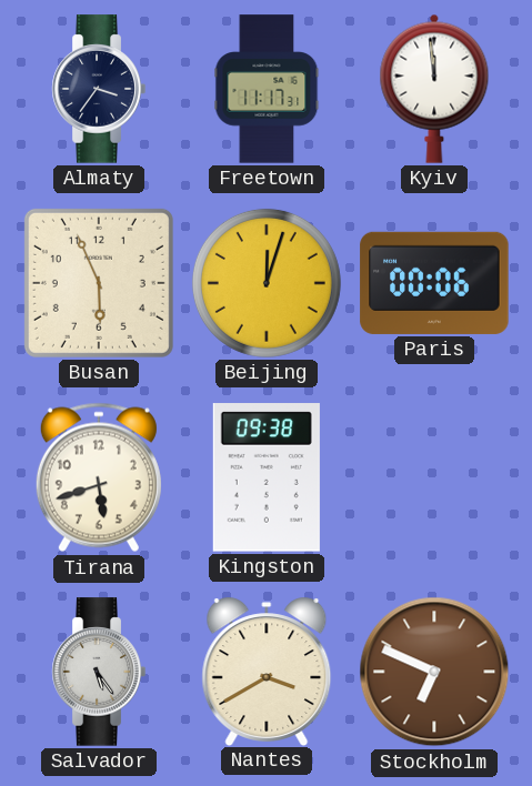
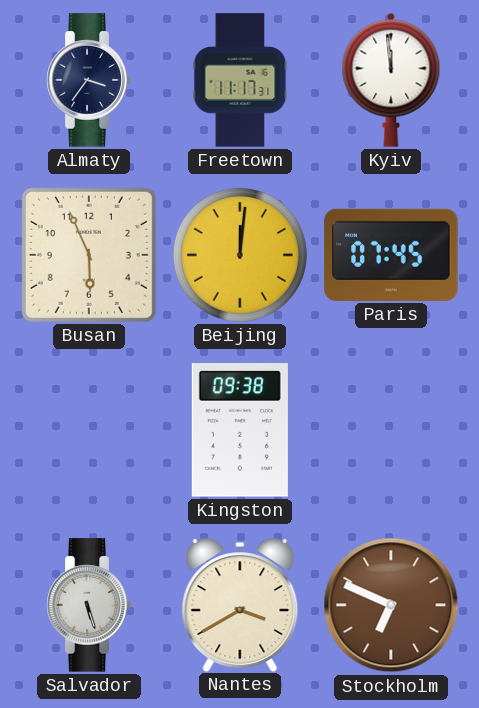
Beijing: 12:03 -> 12:01 (240, 255)
Paris: 00:06 -> 07:45 (391, 255)
Tirana: 5:42 -> none (99, 477)
Salvador: 5:24 -> 5:27 (89, 605)
